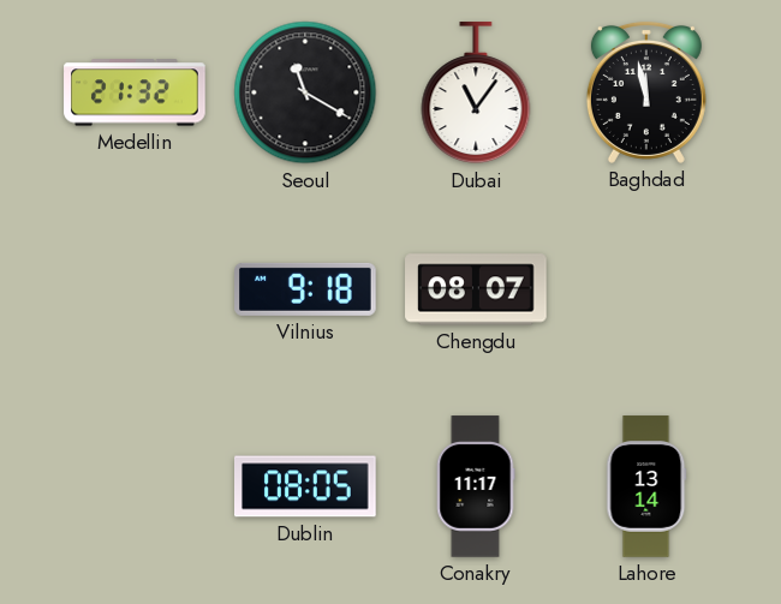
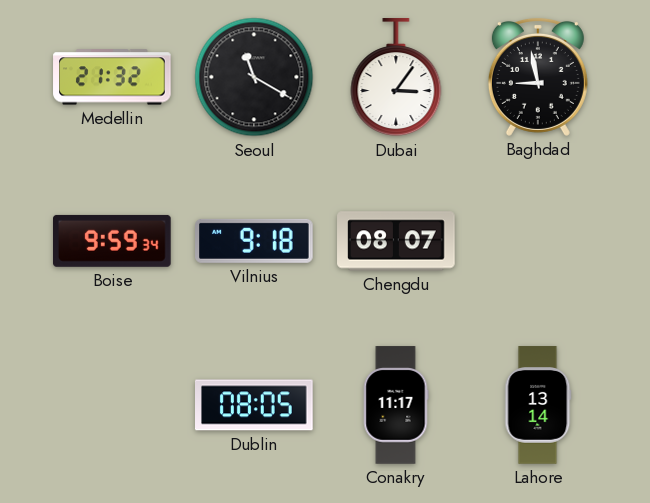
Dubai: 11:06 -> 3:06 (396, 78)
Baghdad: 11:58 -> 8:58 (538, 77)
Boise: none -> 9:59 (113, 241)
